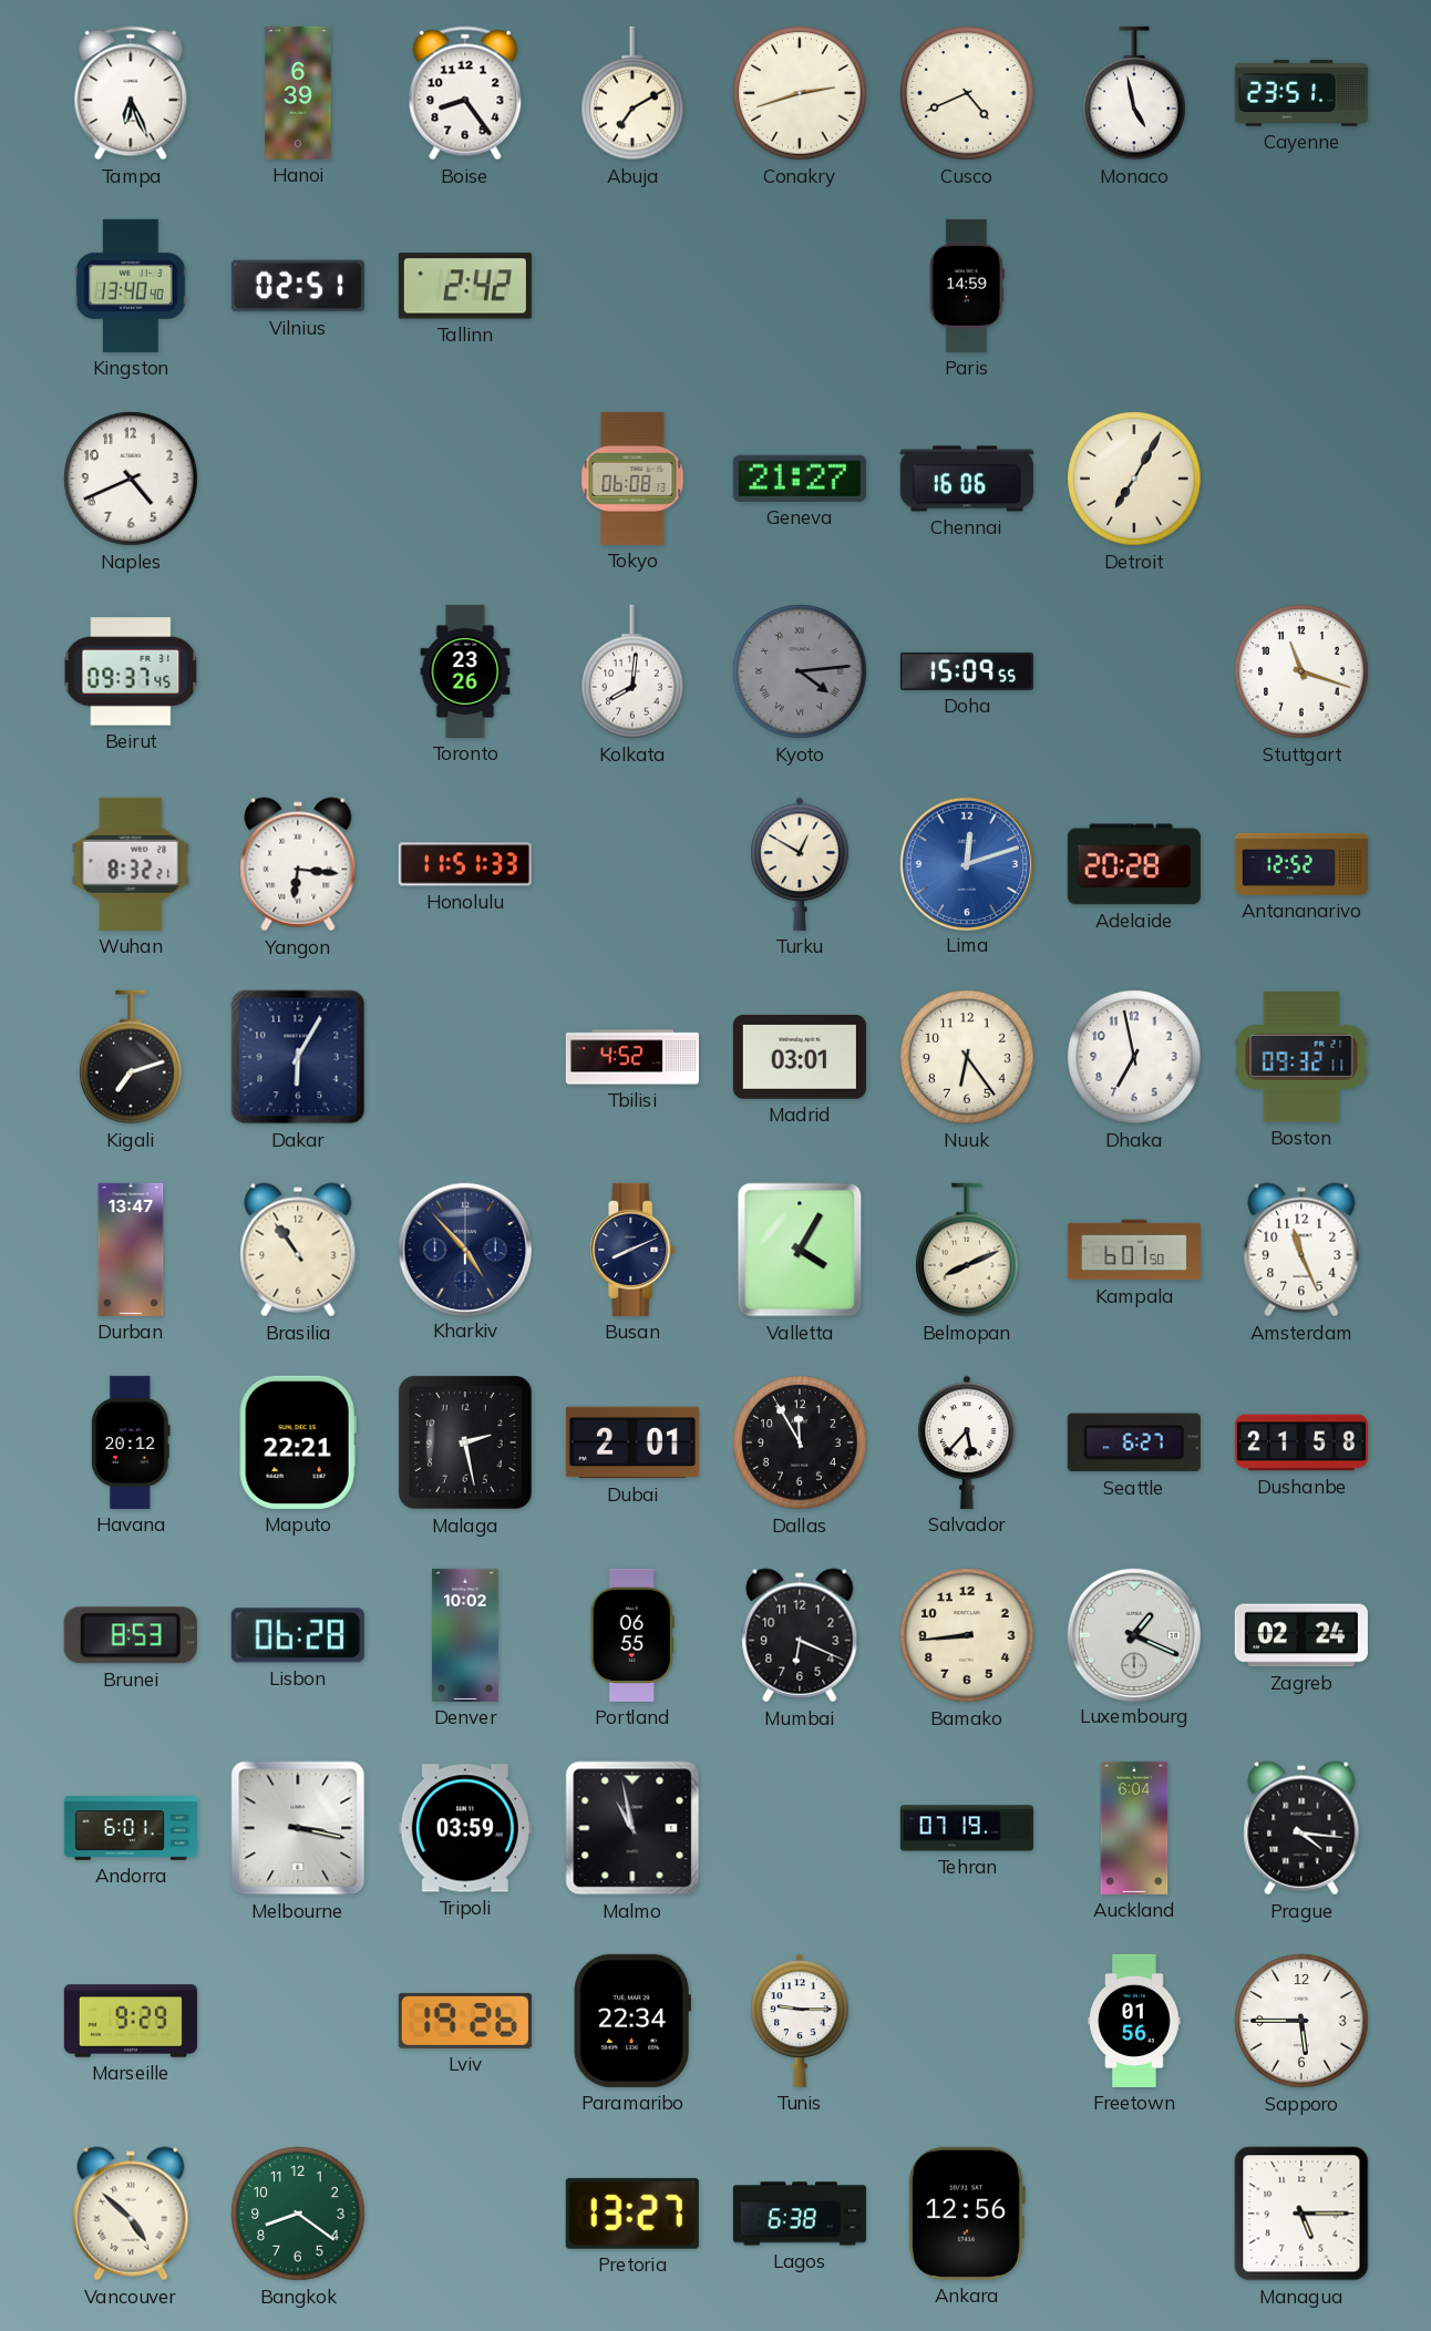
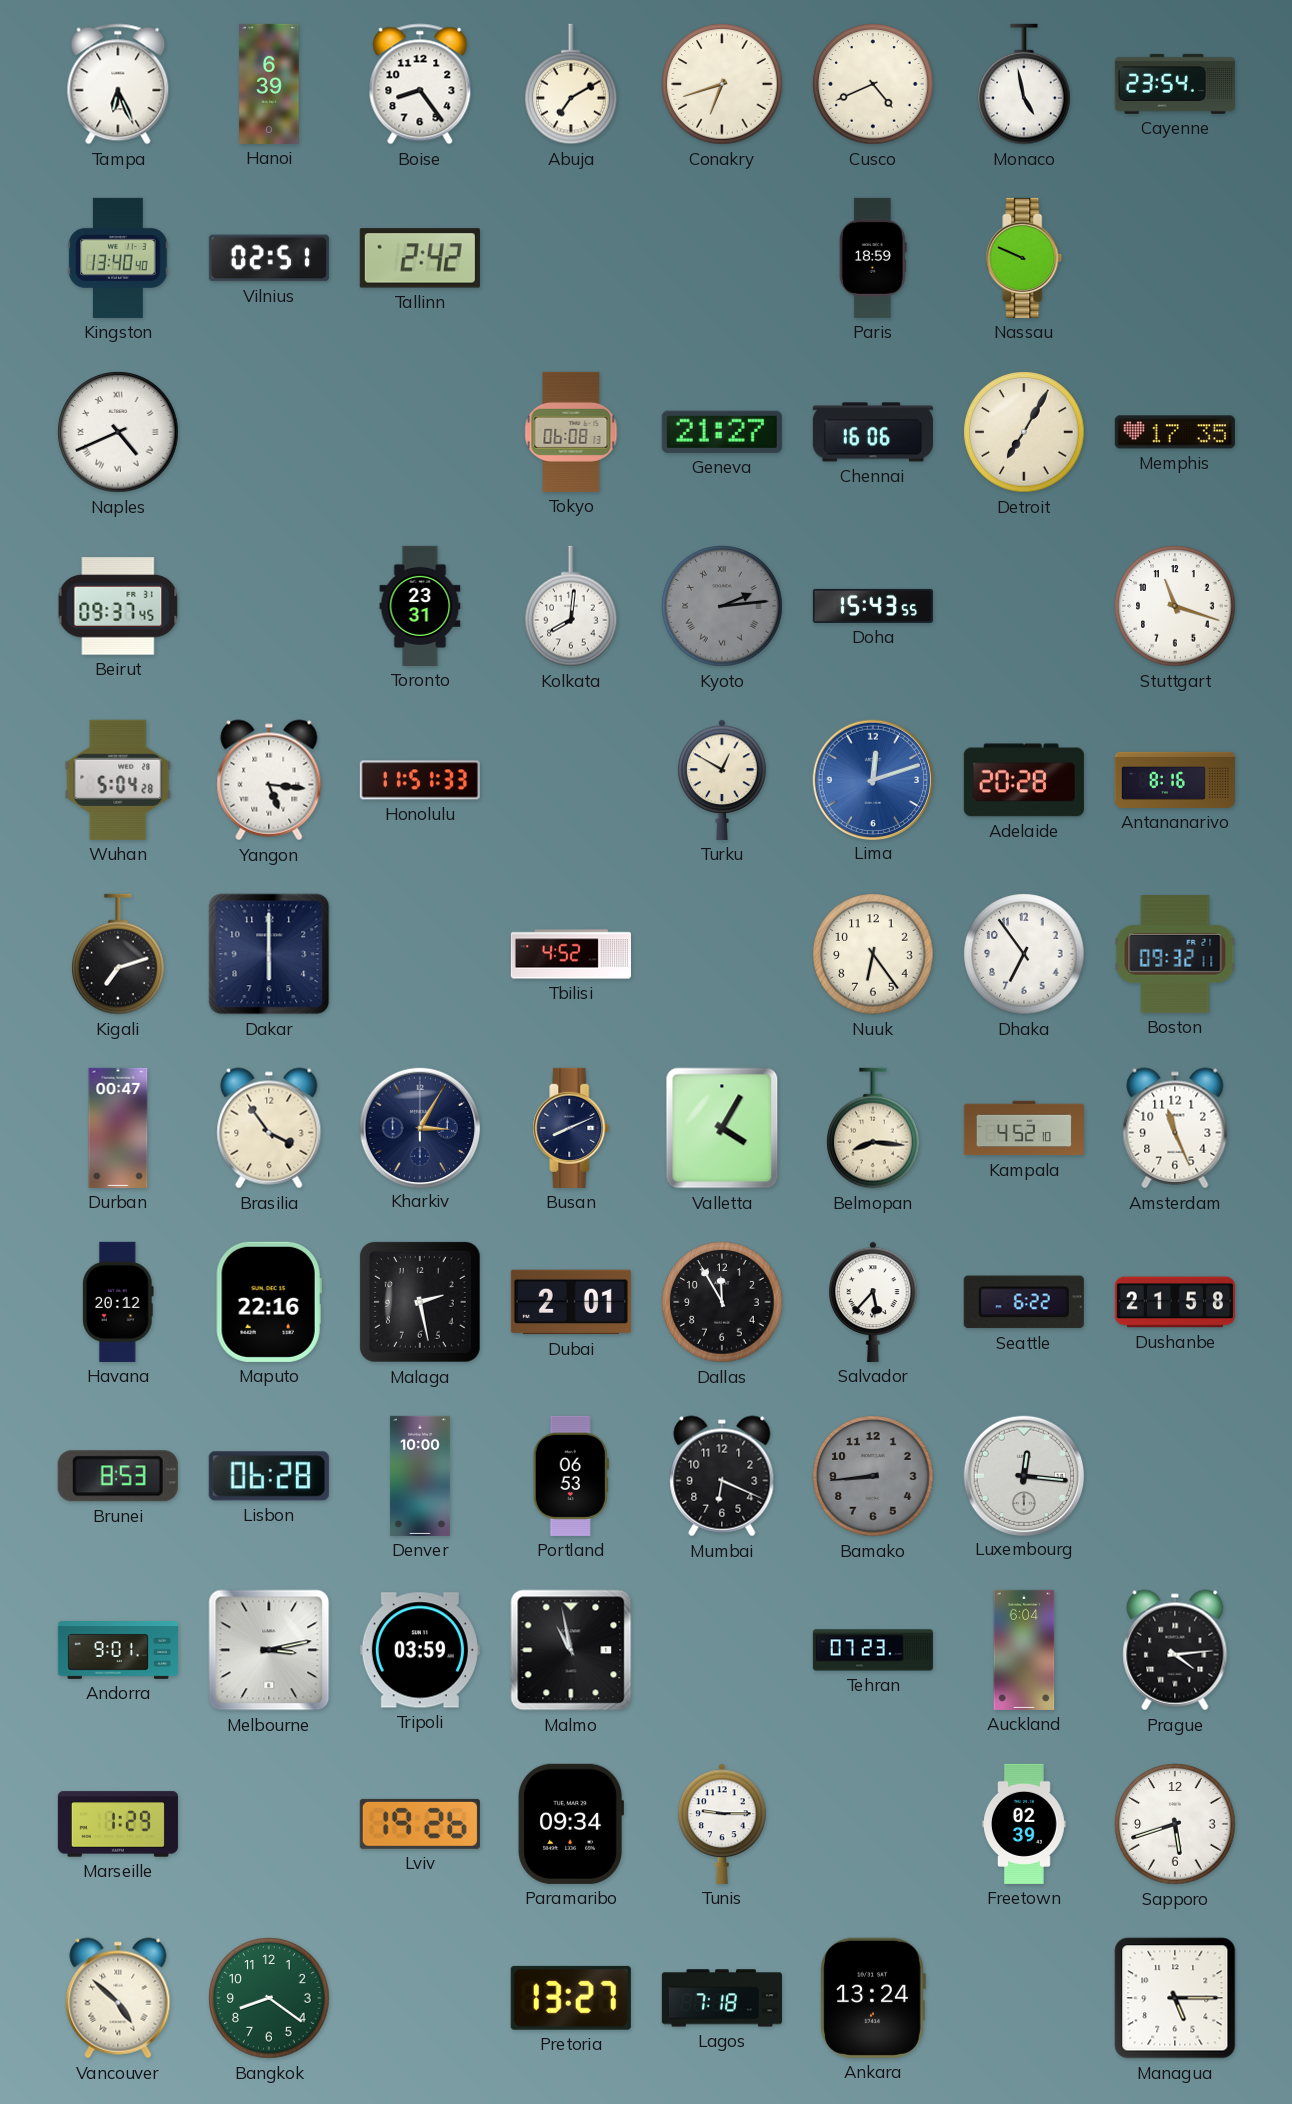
Conakry: 2:42 -> 6:42 (722, 84)
Cayenne: 23:51 -> 23:54 (1175, 84)
Paris: 14:59 -> 18:59 (873, 258)
Nassau: none -> 9:49 (1024, 258)
Naples numerals: Arabic -> Roman (118, 432)
Memphis: none -> 17:35 (1175, 432)
Toronto: 23:26 -> 23:31 (420, 606)
Kyoto: 4:14 -> 2:14 (722, 606)
Doha: 15:09 -> 15:43 (873, 606)
Wuhan: 8:32 -> 5:04 (118, 780)
Yangon: 6:16 -> 5:16 (269, 780)
Antananarivo: 12:52 -> 8:16 (1175, 780)
Dakar: 6:05 -> 6:00 (269, 954)
Madrid: 03:01 -> none (800, 1057)
Dhaka: 6:58 -> 6:54 (1024, 954)
Durban: 13:47 -> 00:47 (118, 1128)
Brasilia: 10:54 -> 3:54 (269, 1128)
Kharkiv: 4:53 -> 3:05 (419, 1127)
Belmopan: 8:11 -> 8:16 (873, 1128)
Kampala: 6:01 -> 4:52 (1024, 1128)
Maputo: 22:21 -> 22:16 (269, 1302)
Seattle: 6:27 -> 6:22 (1024, 1302)
Denver: 10:02 -> 10:00 (420, 1476)
Portland: 06:55 -> 06:53 (571, 1476)
Bamako dial: cream -> grey (873, 1476)
Luxembourg: 1:19 -> 12:16 (1023, 1475)
Zagreb: 02:24 -> none (1301, 1635)
Andorra: 6:01 -> 9:01 (118, 1650)
Melbourne: 3:17 -> 3:13 (269, 1650)
Tehran: 07:19 -> 07:23 (873, 1650)
Prague: 4:16 -> 4:14 (1175, 1650)
Marseille: 9:29 -> 1:29 (118, 1824)
Paramaribo: 22:34 -> 09:34 (570, 1824)
Freetown: 01:56 -> 02:39 (1025, 1824)
Sapporo: 5:45 -> 5:42 (1175, 1824)
Lagos: 6:38 -> 7:18 (722, 1998)
Ankara: 12:56 -> 13:24 (873, 1998)
